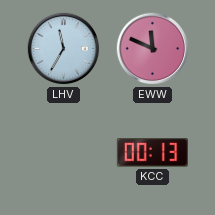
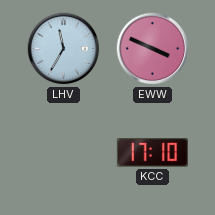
EWW: 11:49 -> 3:49 (153, 49)
KCC: 00:13 -> 17:10 (152, 153)
